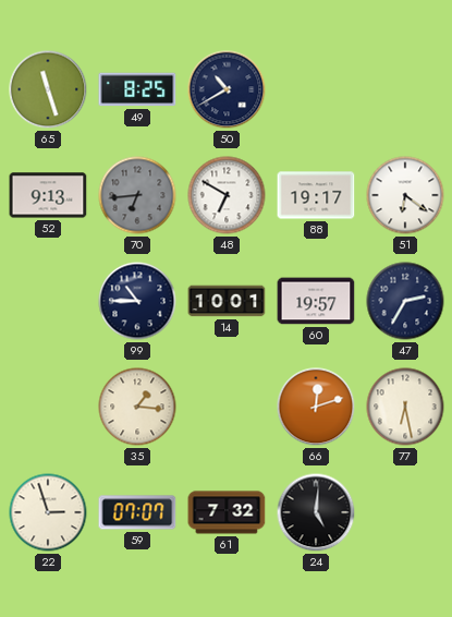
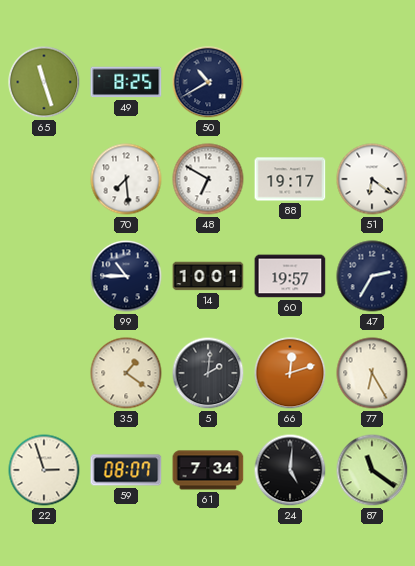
52: 9:13 -> none (48, 195)
70: 6:44 -> 7:29 (126, 179)
70 dial: grey -> white (126, 179)
35: 1:16 -> 1:21 (126, 373)
5: none -> 2:01 (208, 373)
77: 6:28 -> 6:25 (372, 373)
59: 07:07 -> 08:07 (126, 470)
61: 7:32 -> 7:34 (208, 470)
87: none -> 11:21 (372, 470)
